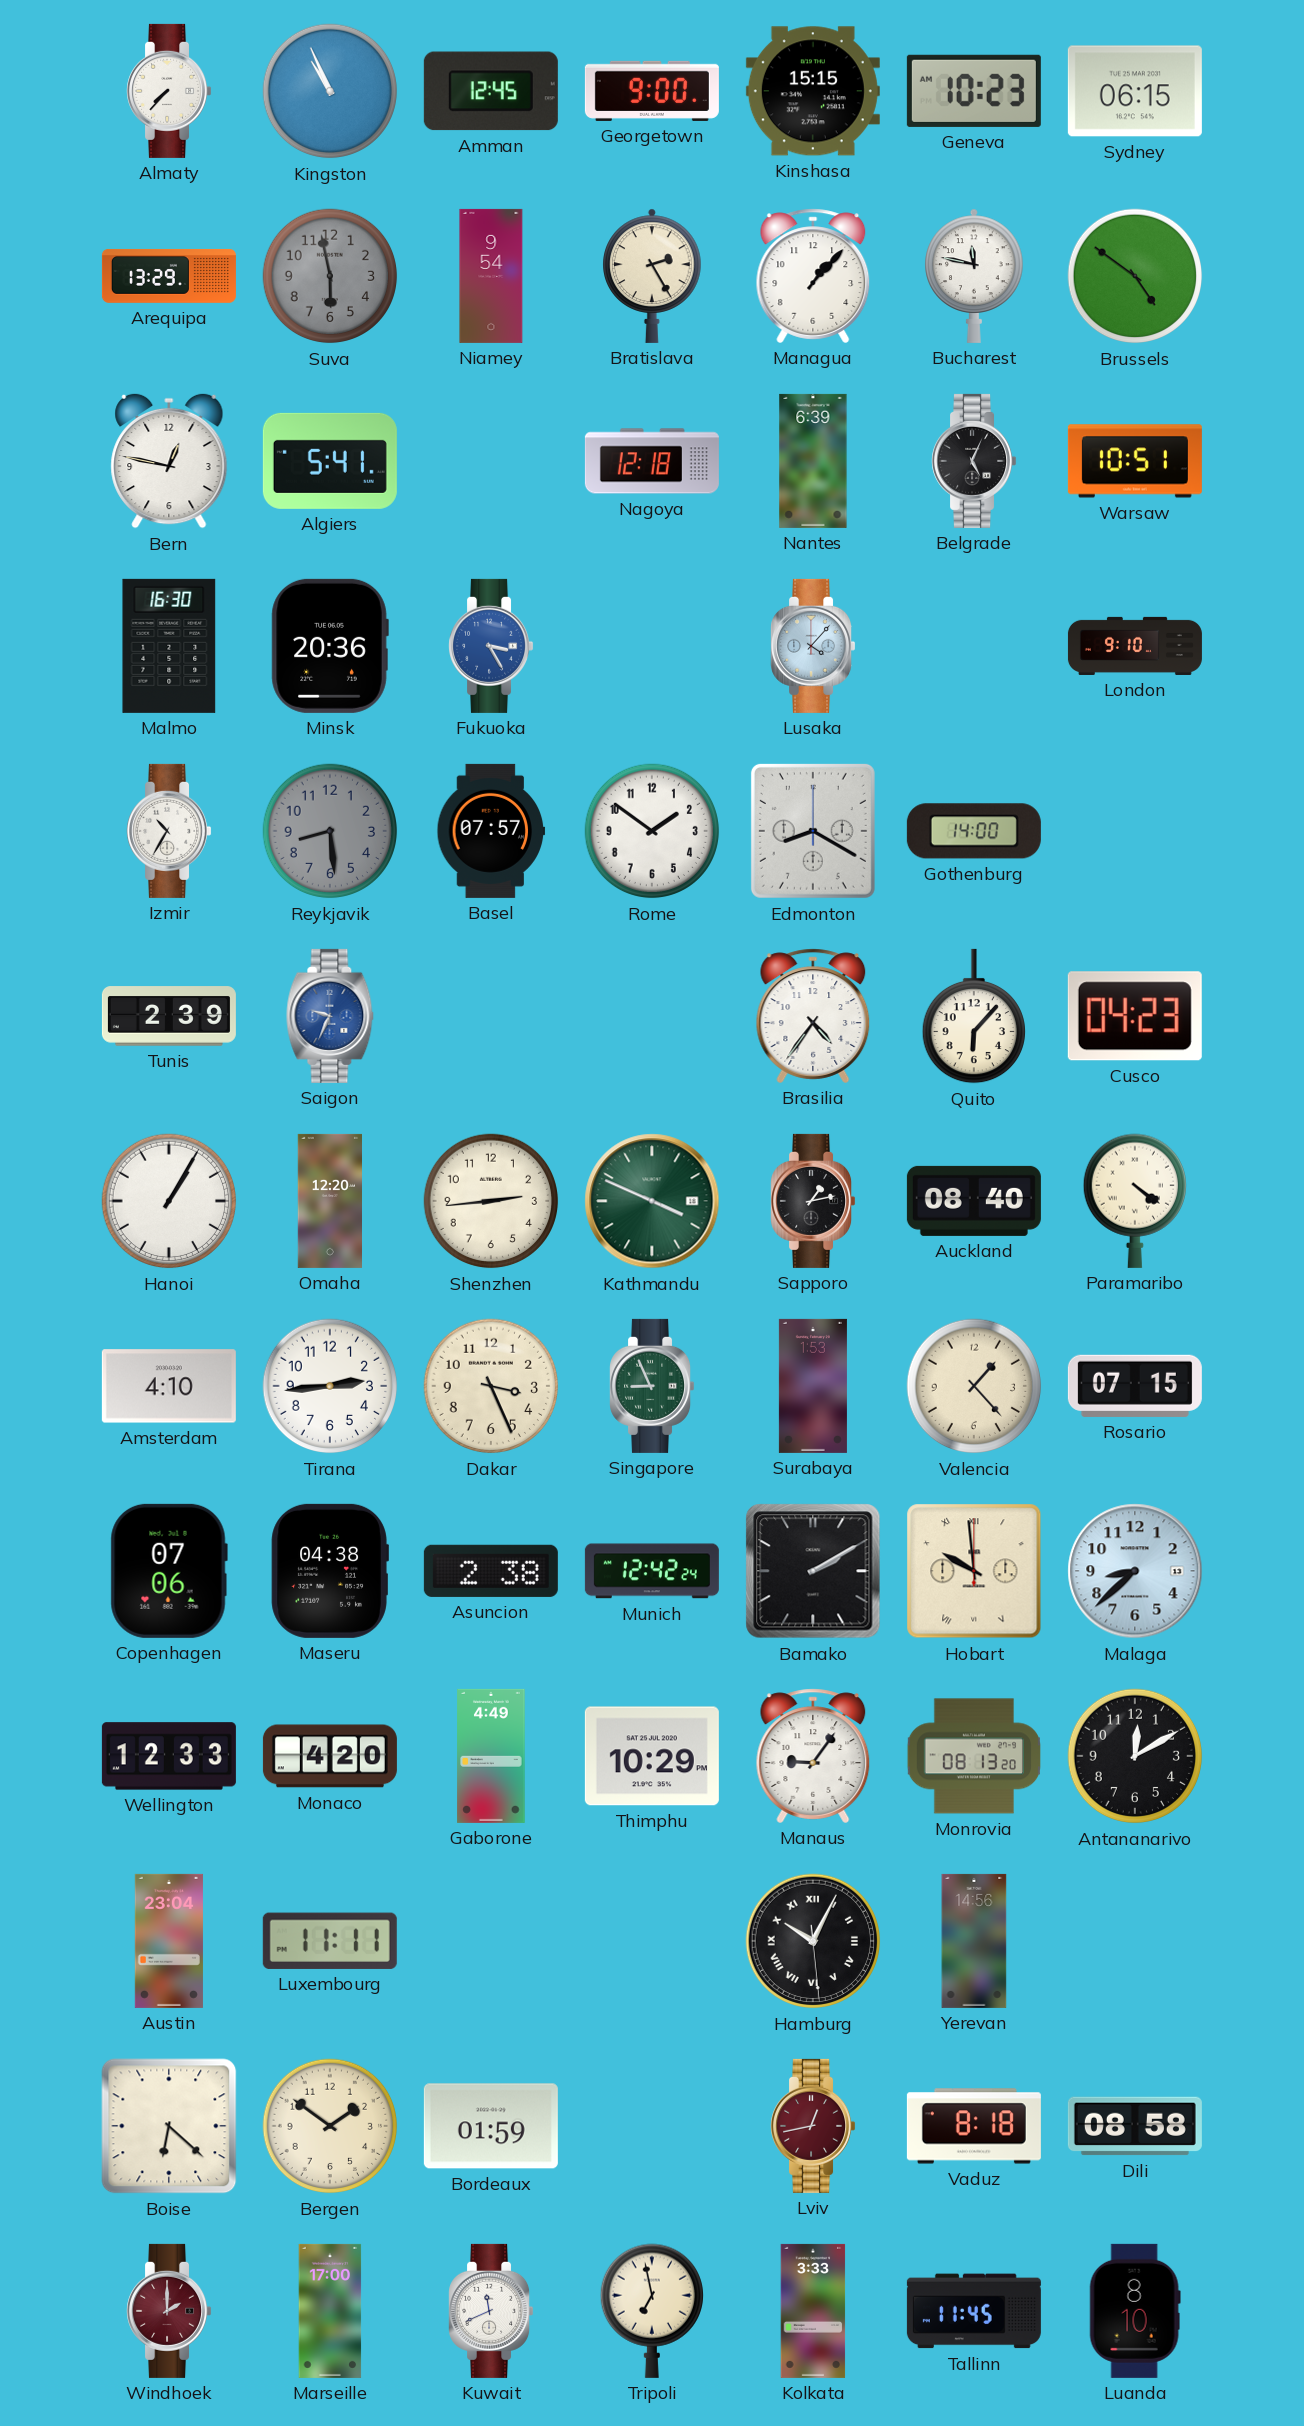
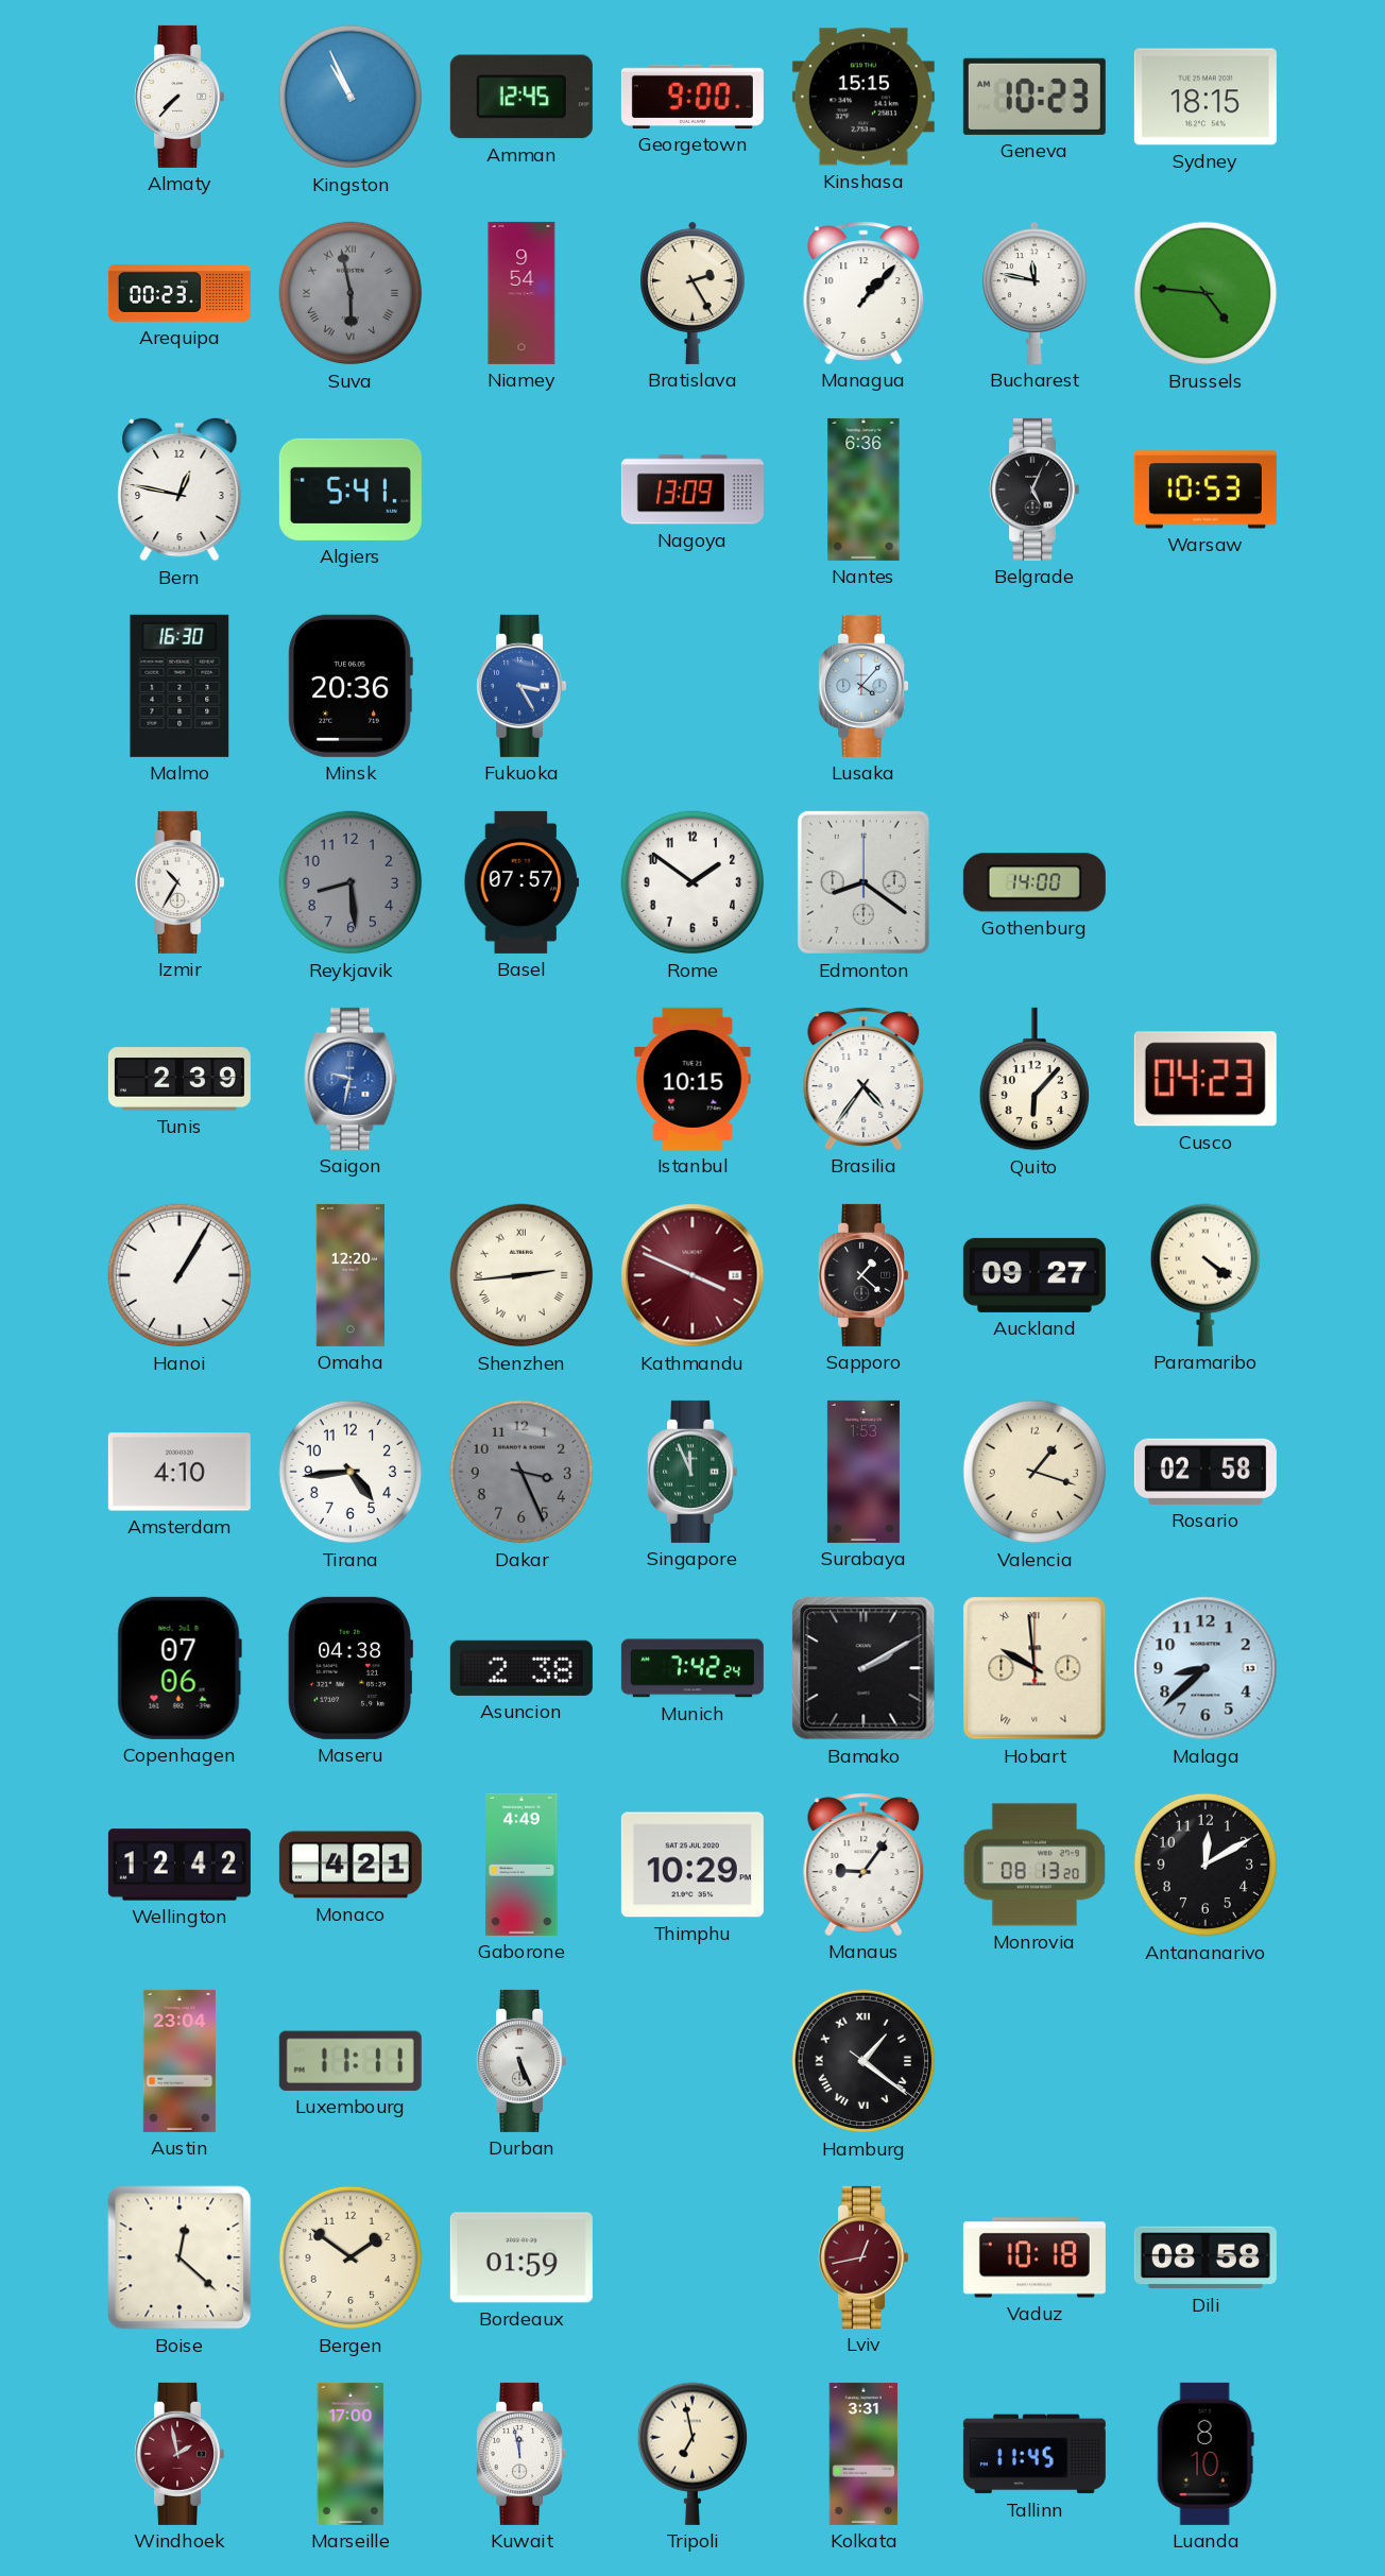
Sydney: 06:15 -> 18:15 (1206, 97)
Arequipa: 13:29 -> 00:23 (179, 293)
Suva numerals: Arabic -> Roman (350, 293)
Brussels: 4:51 -> 4:46 (1206, 293)
Nagoya: 12:18 -> 13:09 (692, 490)
Nantes: 6:39 -> 6:36 (864, 490)
Warsaw: 10:51 -> 10:53 (1206, 490)
London: 9:10 -> none (1135, 646)
Edmonton: 8:20 -> 8:21 (864, 882)
Saigon: 9:34 -> 9:32 (350, 1079)
Istanbul: none -> 10:15 (692, 1079)
Shenzhen numerals: Arabic -> Roman (521, 1275)
Kathmandu dial: green -> burgundy (692, 1275)
Sapporo: 1:13 -> 1:22 (864, 1275)
Auckland: 08:40 -> 09:27 (1035, 1275)
Tirana: 2:44 -> 4:44 (350, 1472)
Dakar dial: cream -> grey (521, 1472)
Singapore: 8:56 -> 11:56 (692, 1472)
Valencia: 1:23 -> 1:18 (1035, 1472)
Rosario: 07:15 -> 02:58 (1206, 1472)
Munich: 12:42 -> 7:42 (692, 1668)
Wellington: 12:33 -> 12:42 (179, 1865)
Monaco: 4:20 -> 4:21 (350, 1865)
Durban: none -> 5:26 (521, 2061)
Hamburg: 10:04 -> 1:21 (864, 2061)
Yerevan: 14:56 -> none (974, 1941)
Boise: 6:22 -> 12:22 (179, 2257)
Vaduz: 8:18 -> 10:18 (1035, 2257)
Windhoek: 2:00 -> 1:58 (179, 2454)
Kuwait: 11:41 -> 11:58 (521, 2454)
Kolkata: 3:33 -> 3:31 (864, 2454)
